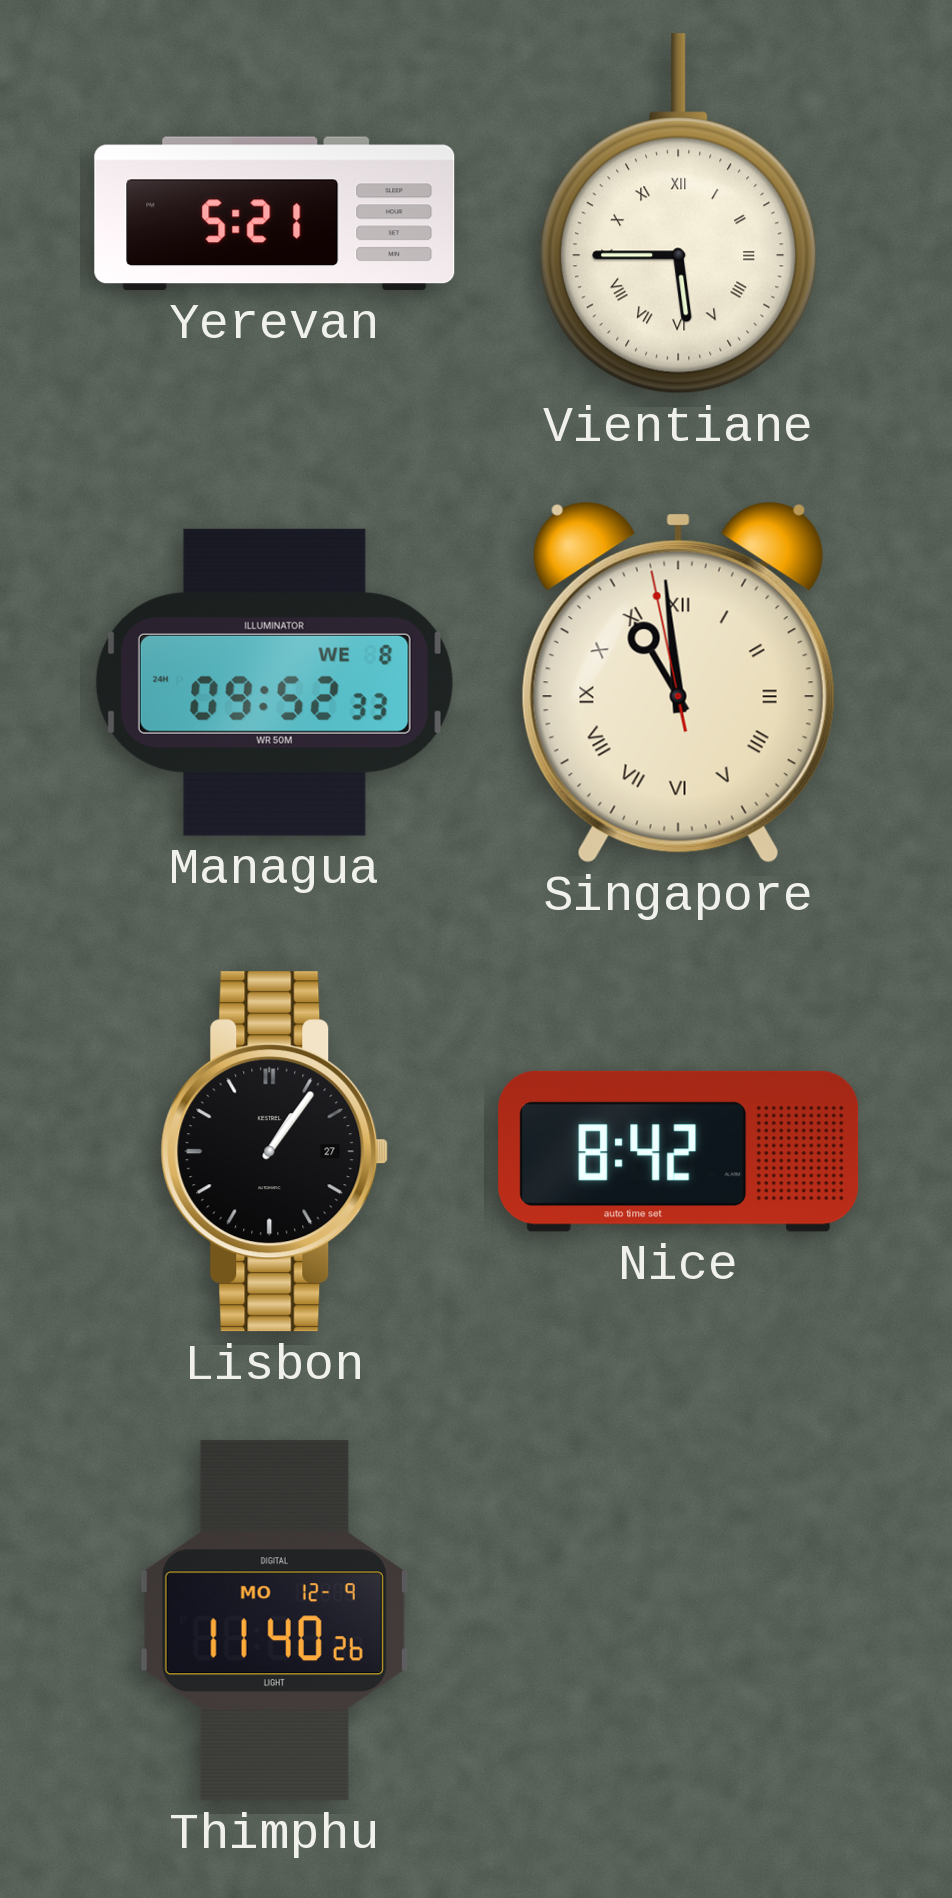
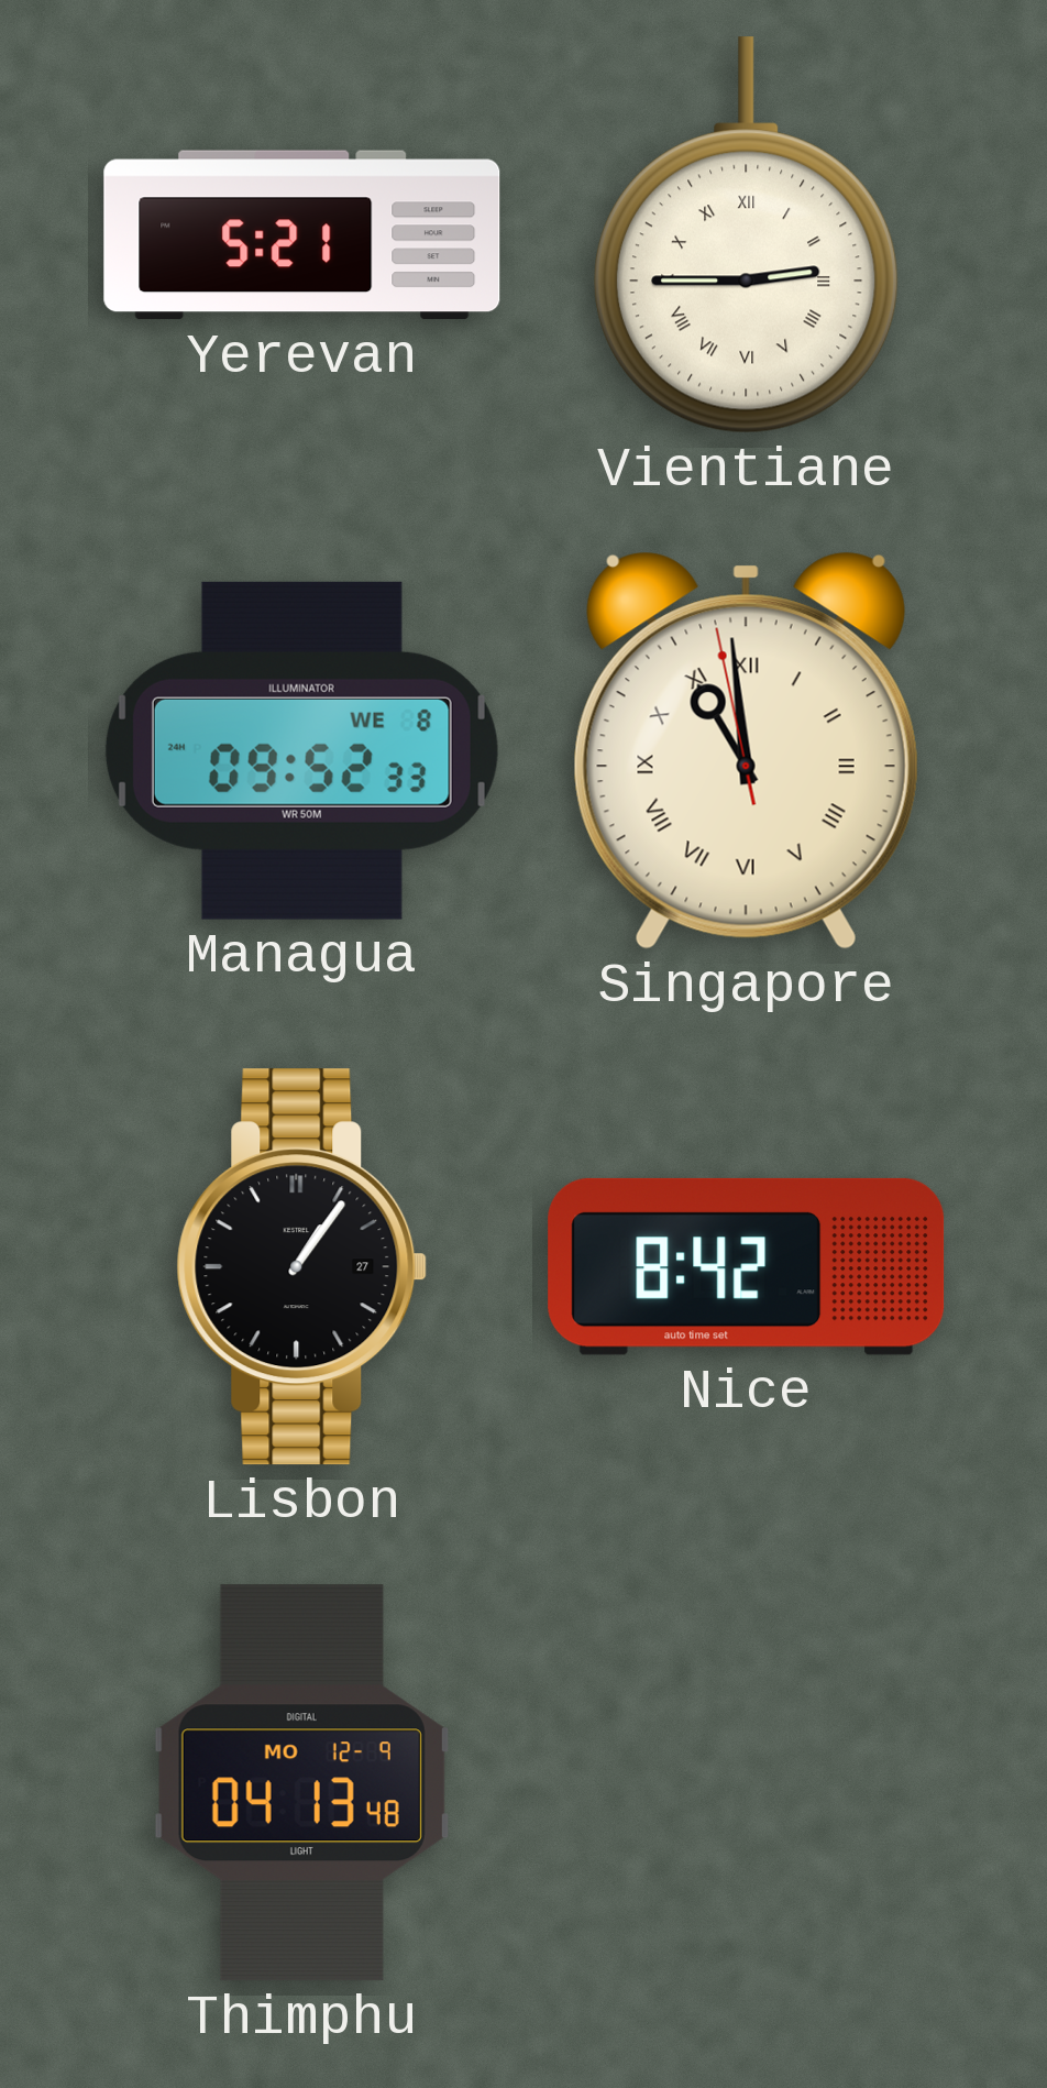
Vientiane: 5:45 -> 2:45 (747, 235)
Thimphu: 11:40 -> 04:13 (301, 1783)
